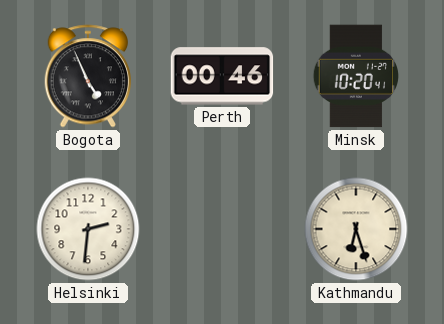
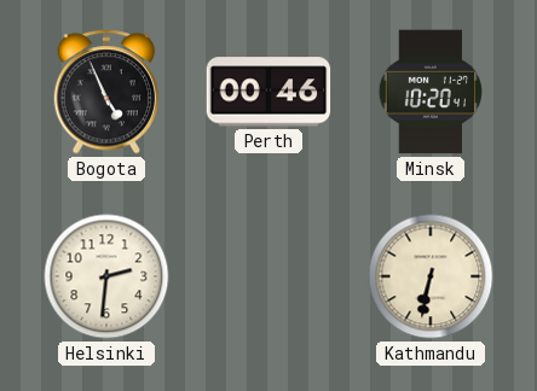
Kathmandu: 6:27 -> 6:32 (431, 276)
